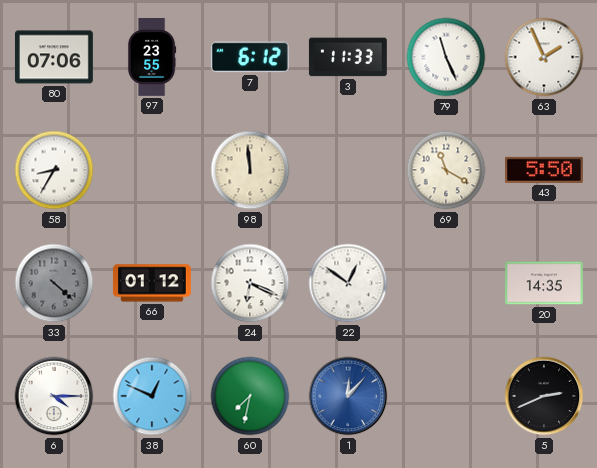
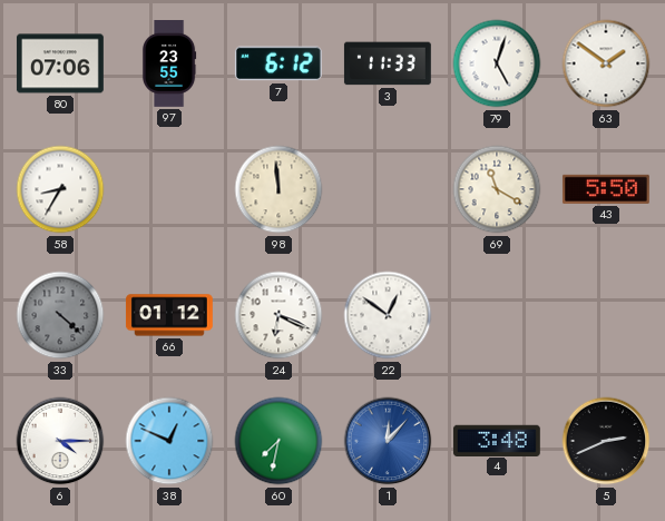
79: 11:26 -> 5:03 (497, 63)
63: 1:56 -> 1:51 (606, 63)
20: 14:35 -> none (544, 283)
4: none -> 3:48 (497, 440)
